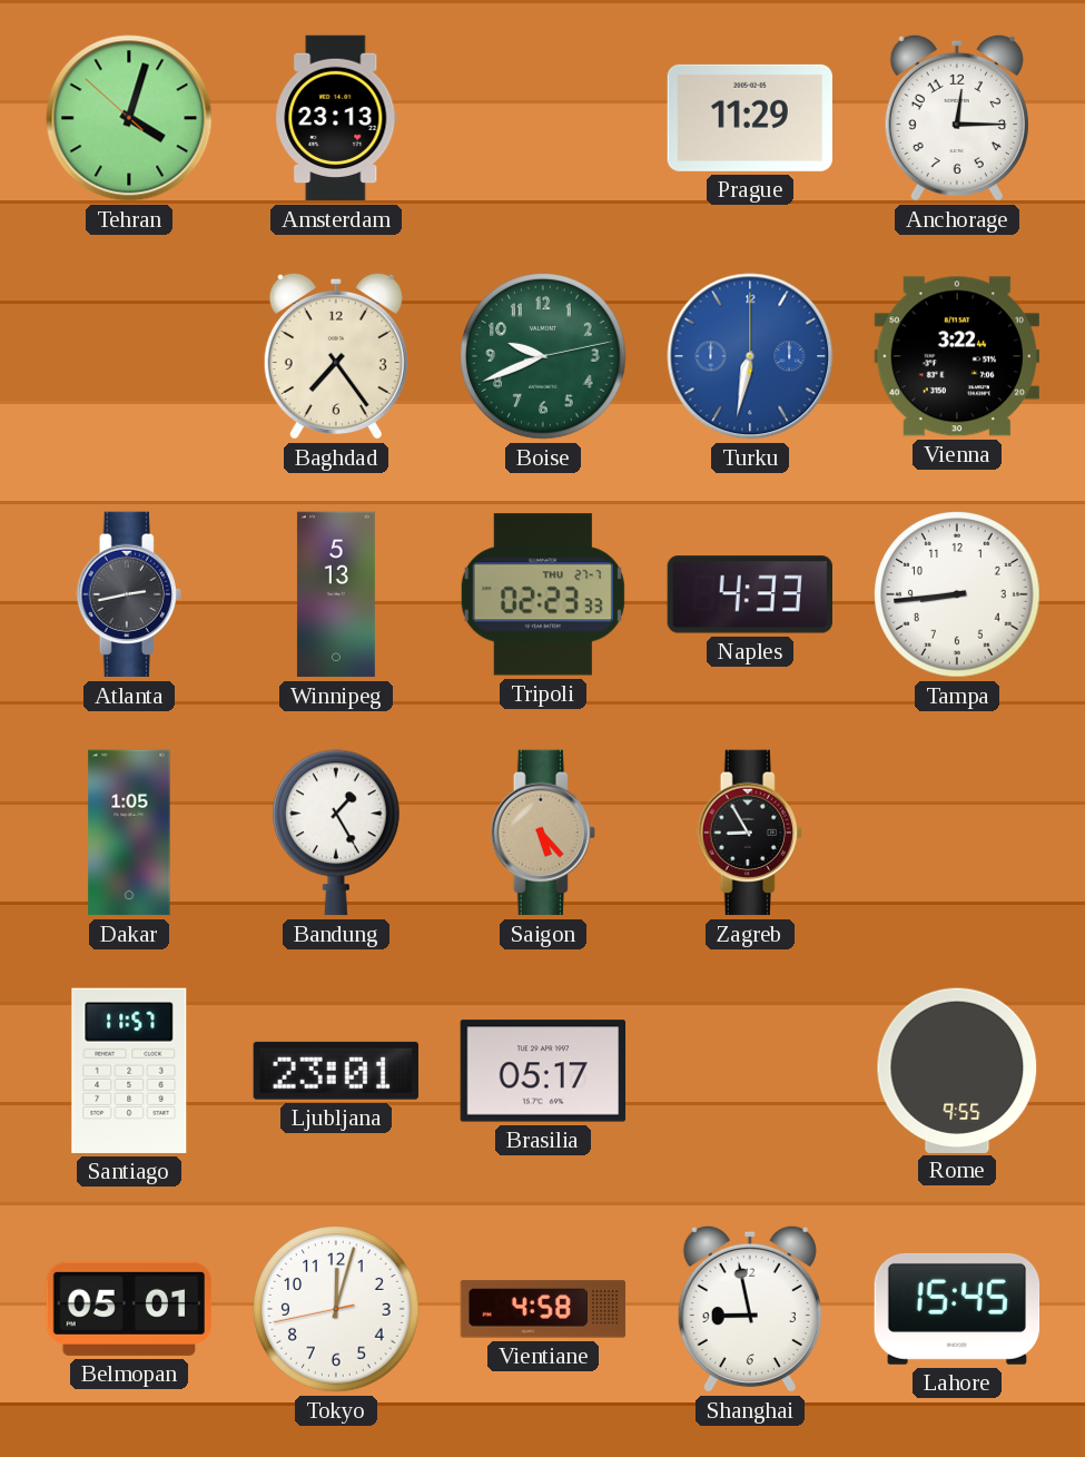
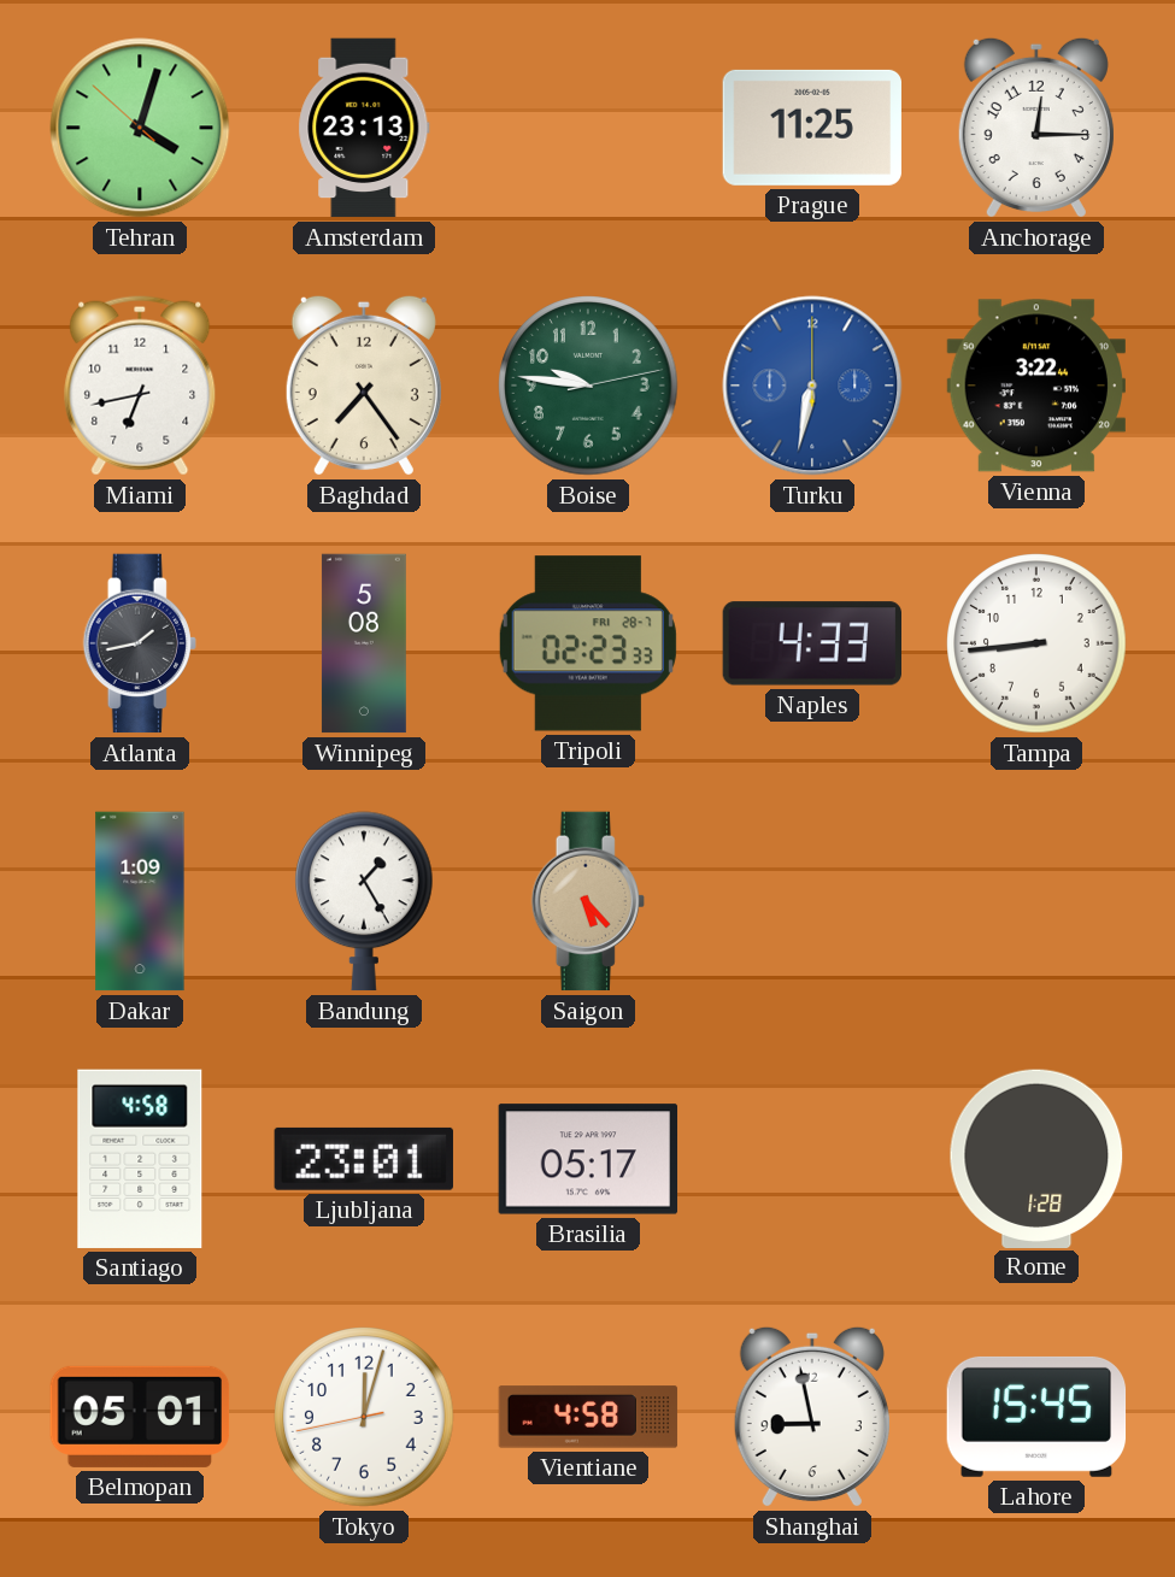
Prague: 11:29 -> 11:25 (811, 128)
Miami: none -> 6:43 (140, 386)
Boise: 9:41 -> 9:46 (588, 386)
Atlanta: 2:43 -> 1:43 (140, 643)
Winnipeg: 5:13 -> 5:08 (364, 643)
Tripoli date: THU 27-7 -> FRI 28-7 (588, 643)
Dakar: 1:05 -> 1:09 (140, 901)
Zagreb: 8:55 -> none (750, 833)
Santiago: 11:57 -> 4:58 (140, 1159)
Rome: 9:55 -> 1:28 (1036, 1158)
